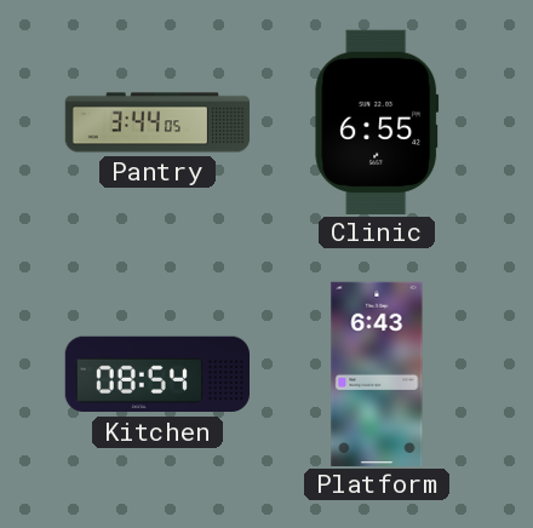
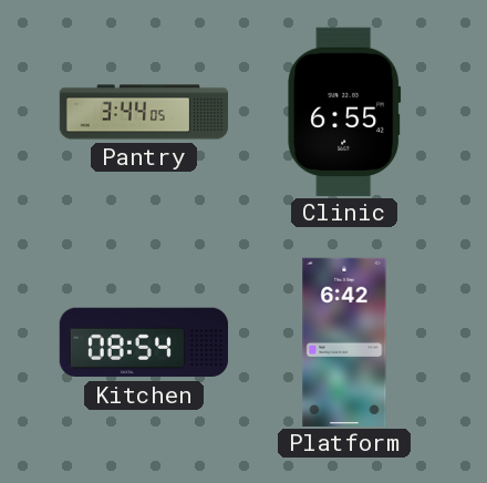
Platform: 6:43 -> 6:42 (344, 341)
